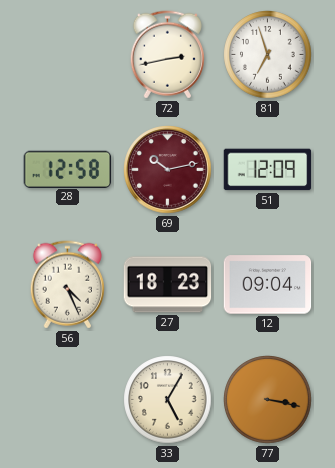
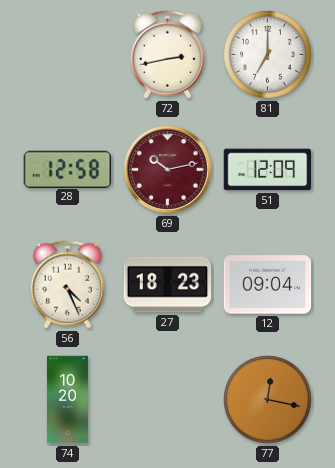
81: 6:57 -> 7:00 (268, 55)
74: none -> 10:20 (67, 400)
33: 5:05 -> none (168, 400)
77: 3:17 -> 12:17 (268, 400)
